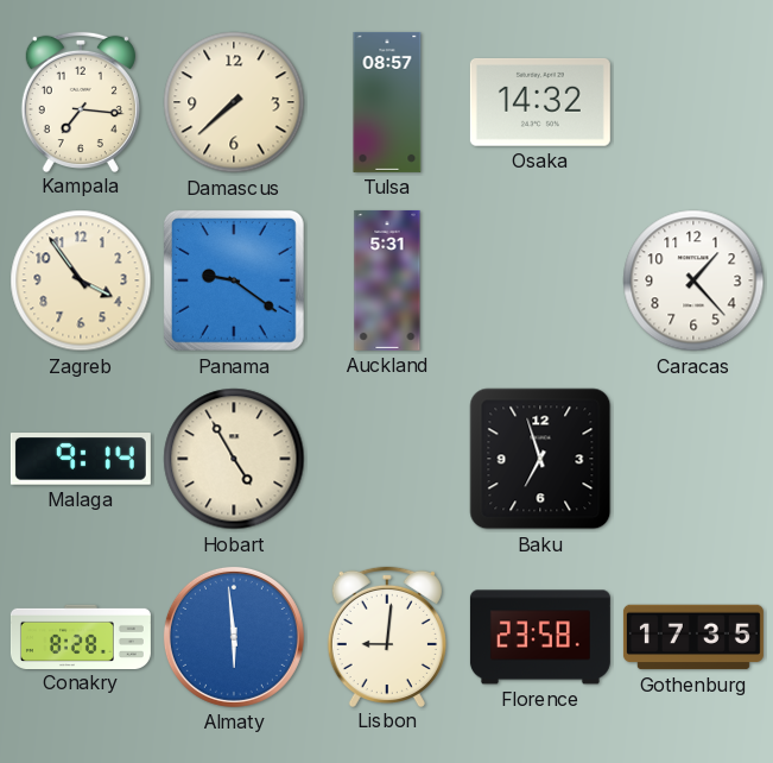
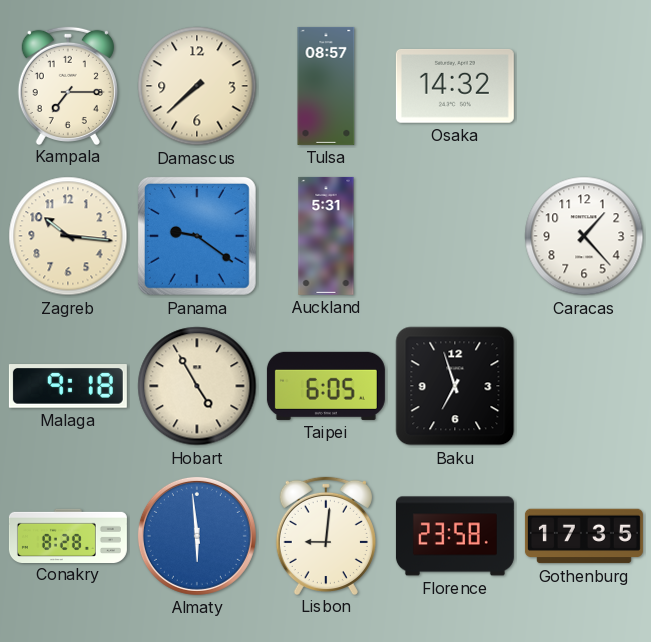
Kampala: 7:16 -> 7:15 (68, 85)
Zagreb: 3:54 -> 10:16 (68, 236)
Malaga: 9:14 -> 9:18 (68, 386)
Taipei: none -> 6:05 (326, 386)
